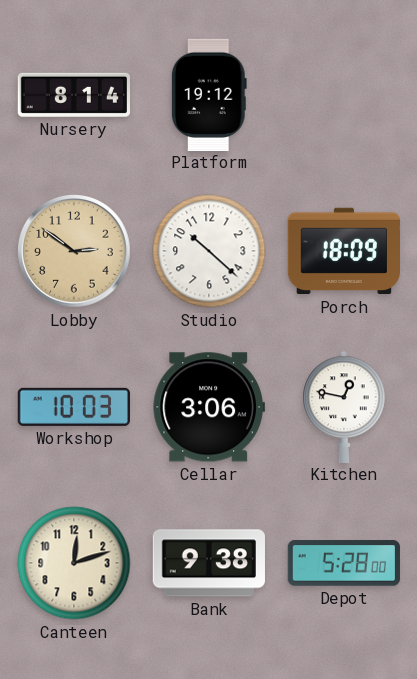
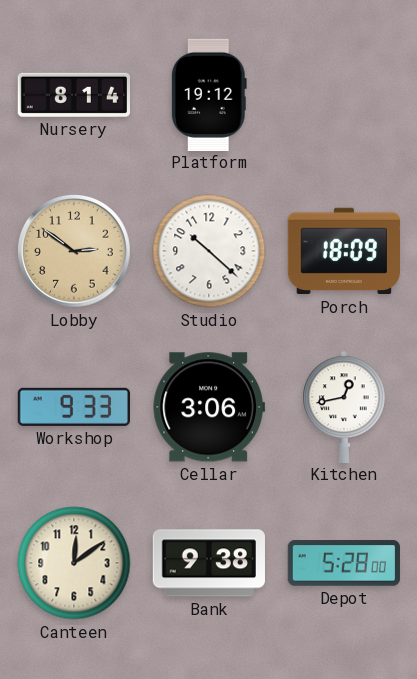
Workshop: 10:03 -> 9:33 (74, 407)
Kitchen: 12:47 -> 12:43 (344, 406)
Canteen: 12:12 -> 12:09 (74, 563)
